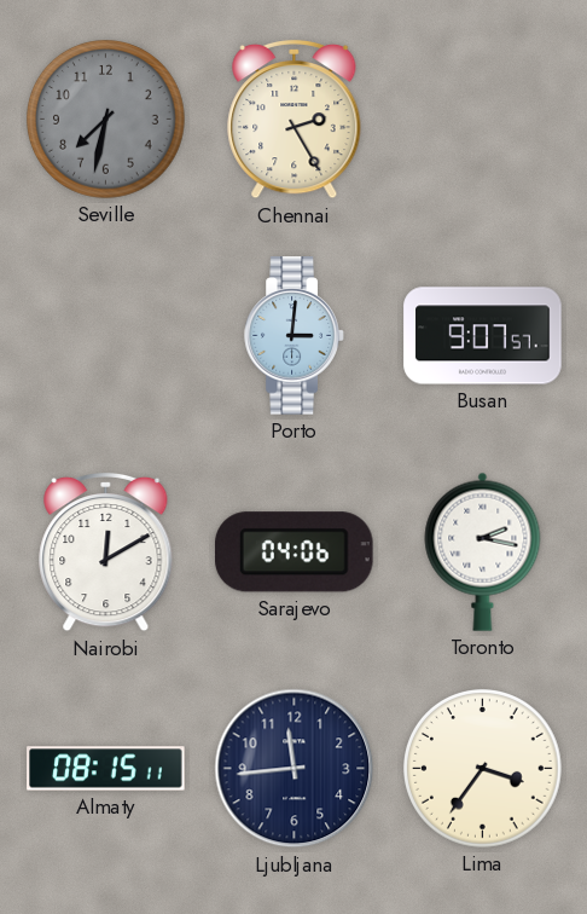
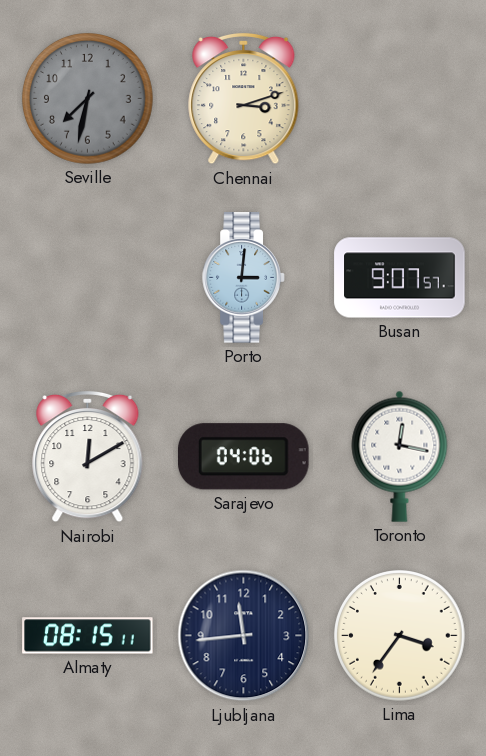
Chennai: 2:25 -> 3:12 (244, 99)
Toronto: 2:17 -> 12:17 (400, 456)
